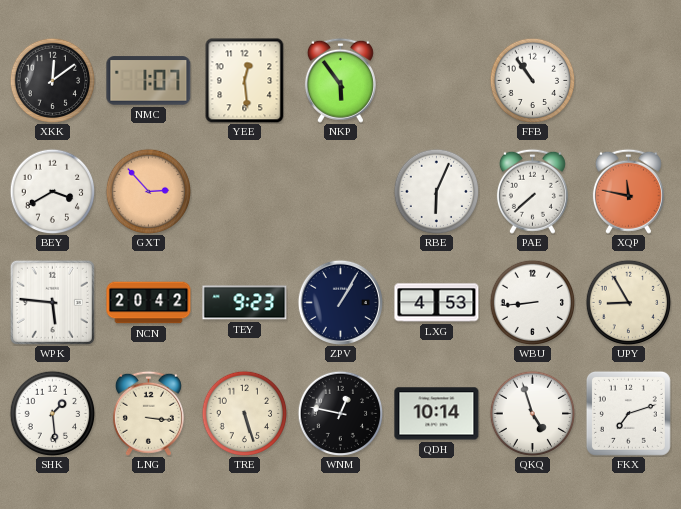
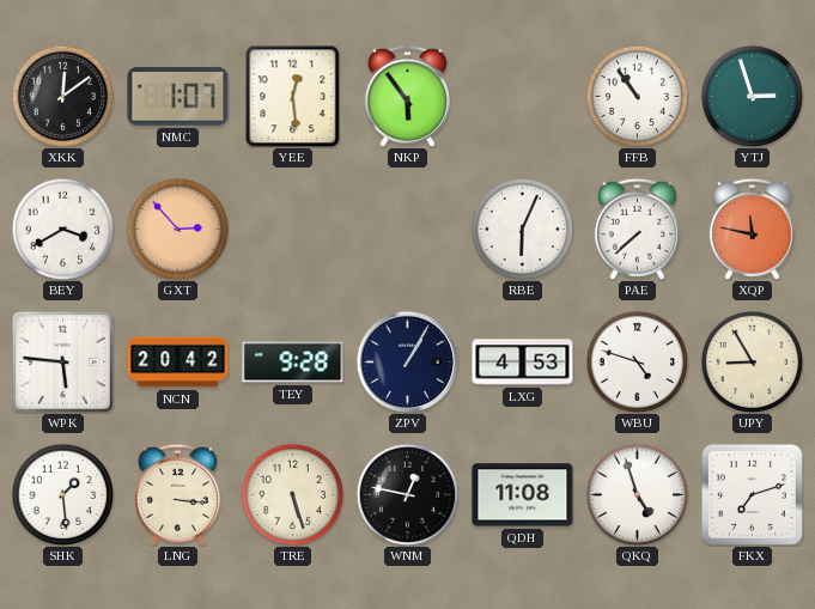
YTJ: none -> 2:57 (752, 96)
TEY: 9:23 -> 9:28 (293, 363)
WBU: 8:44 -> 4:48 (637, 361)
QDH: 10:14 -> 11:08 (523, 495)
